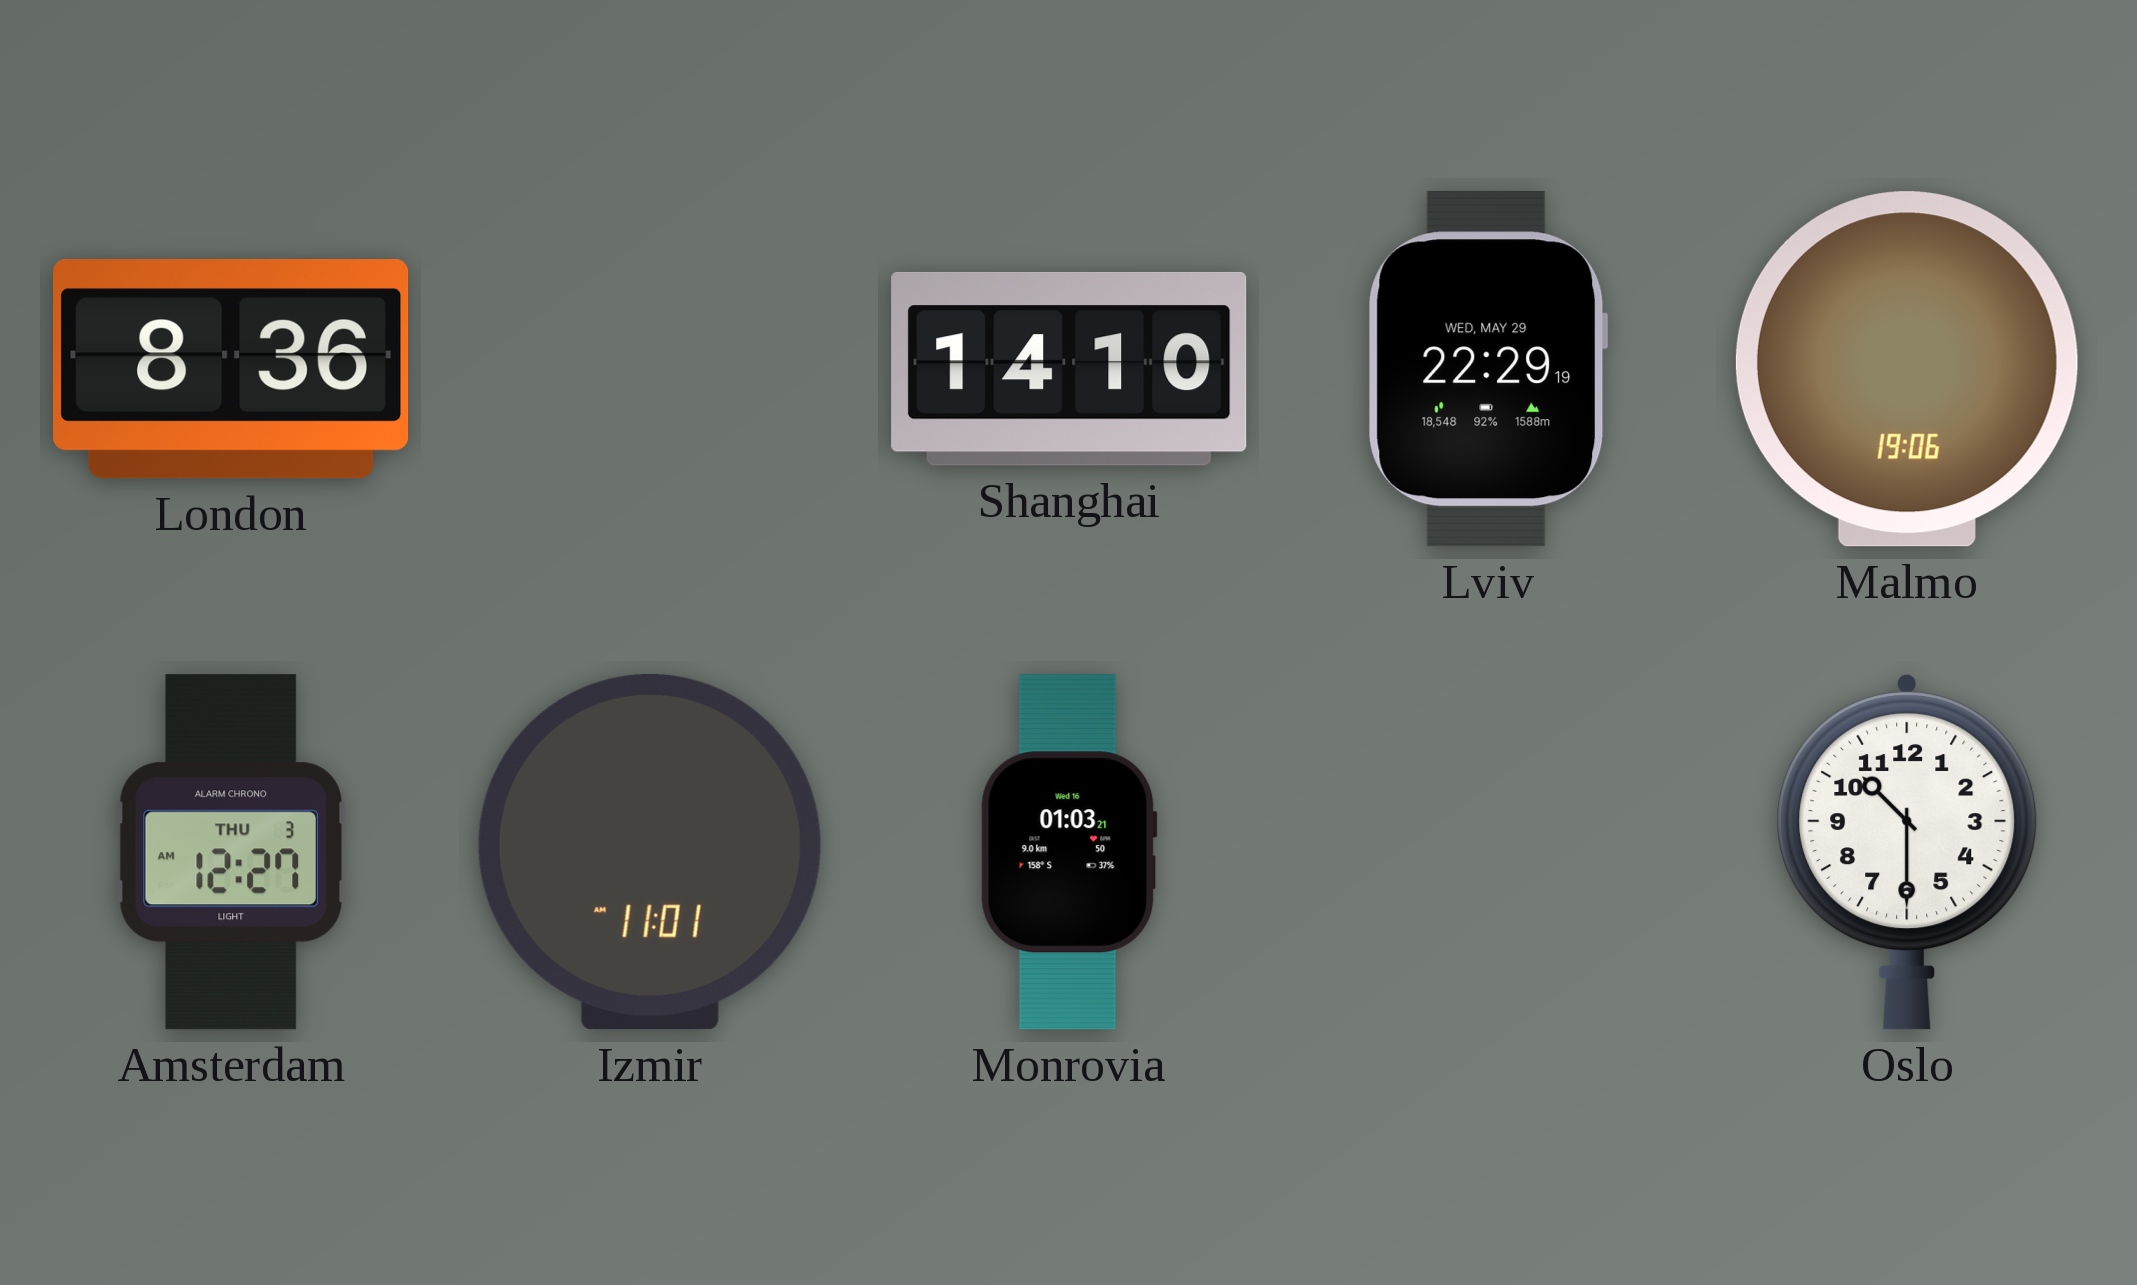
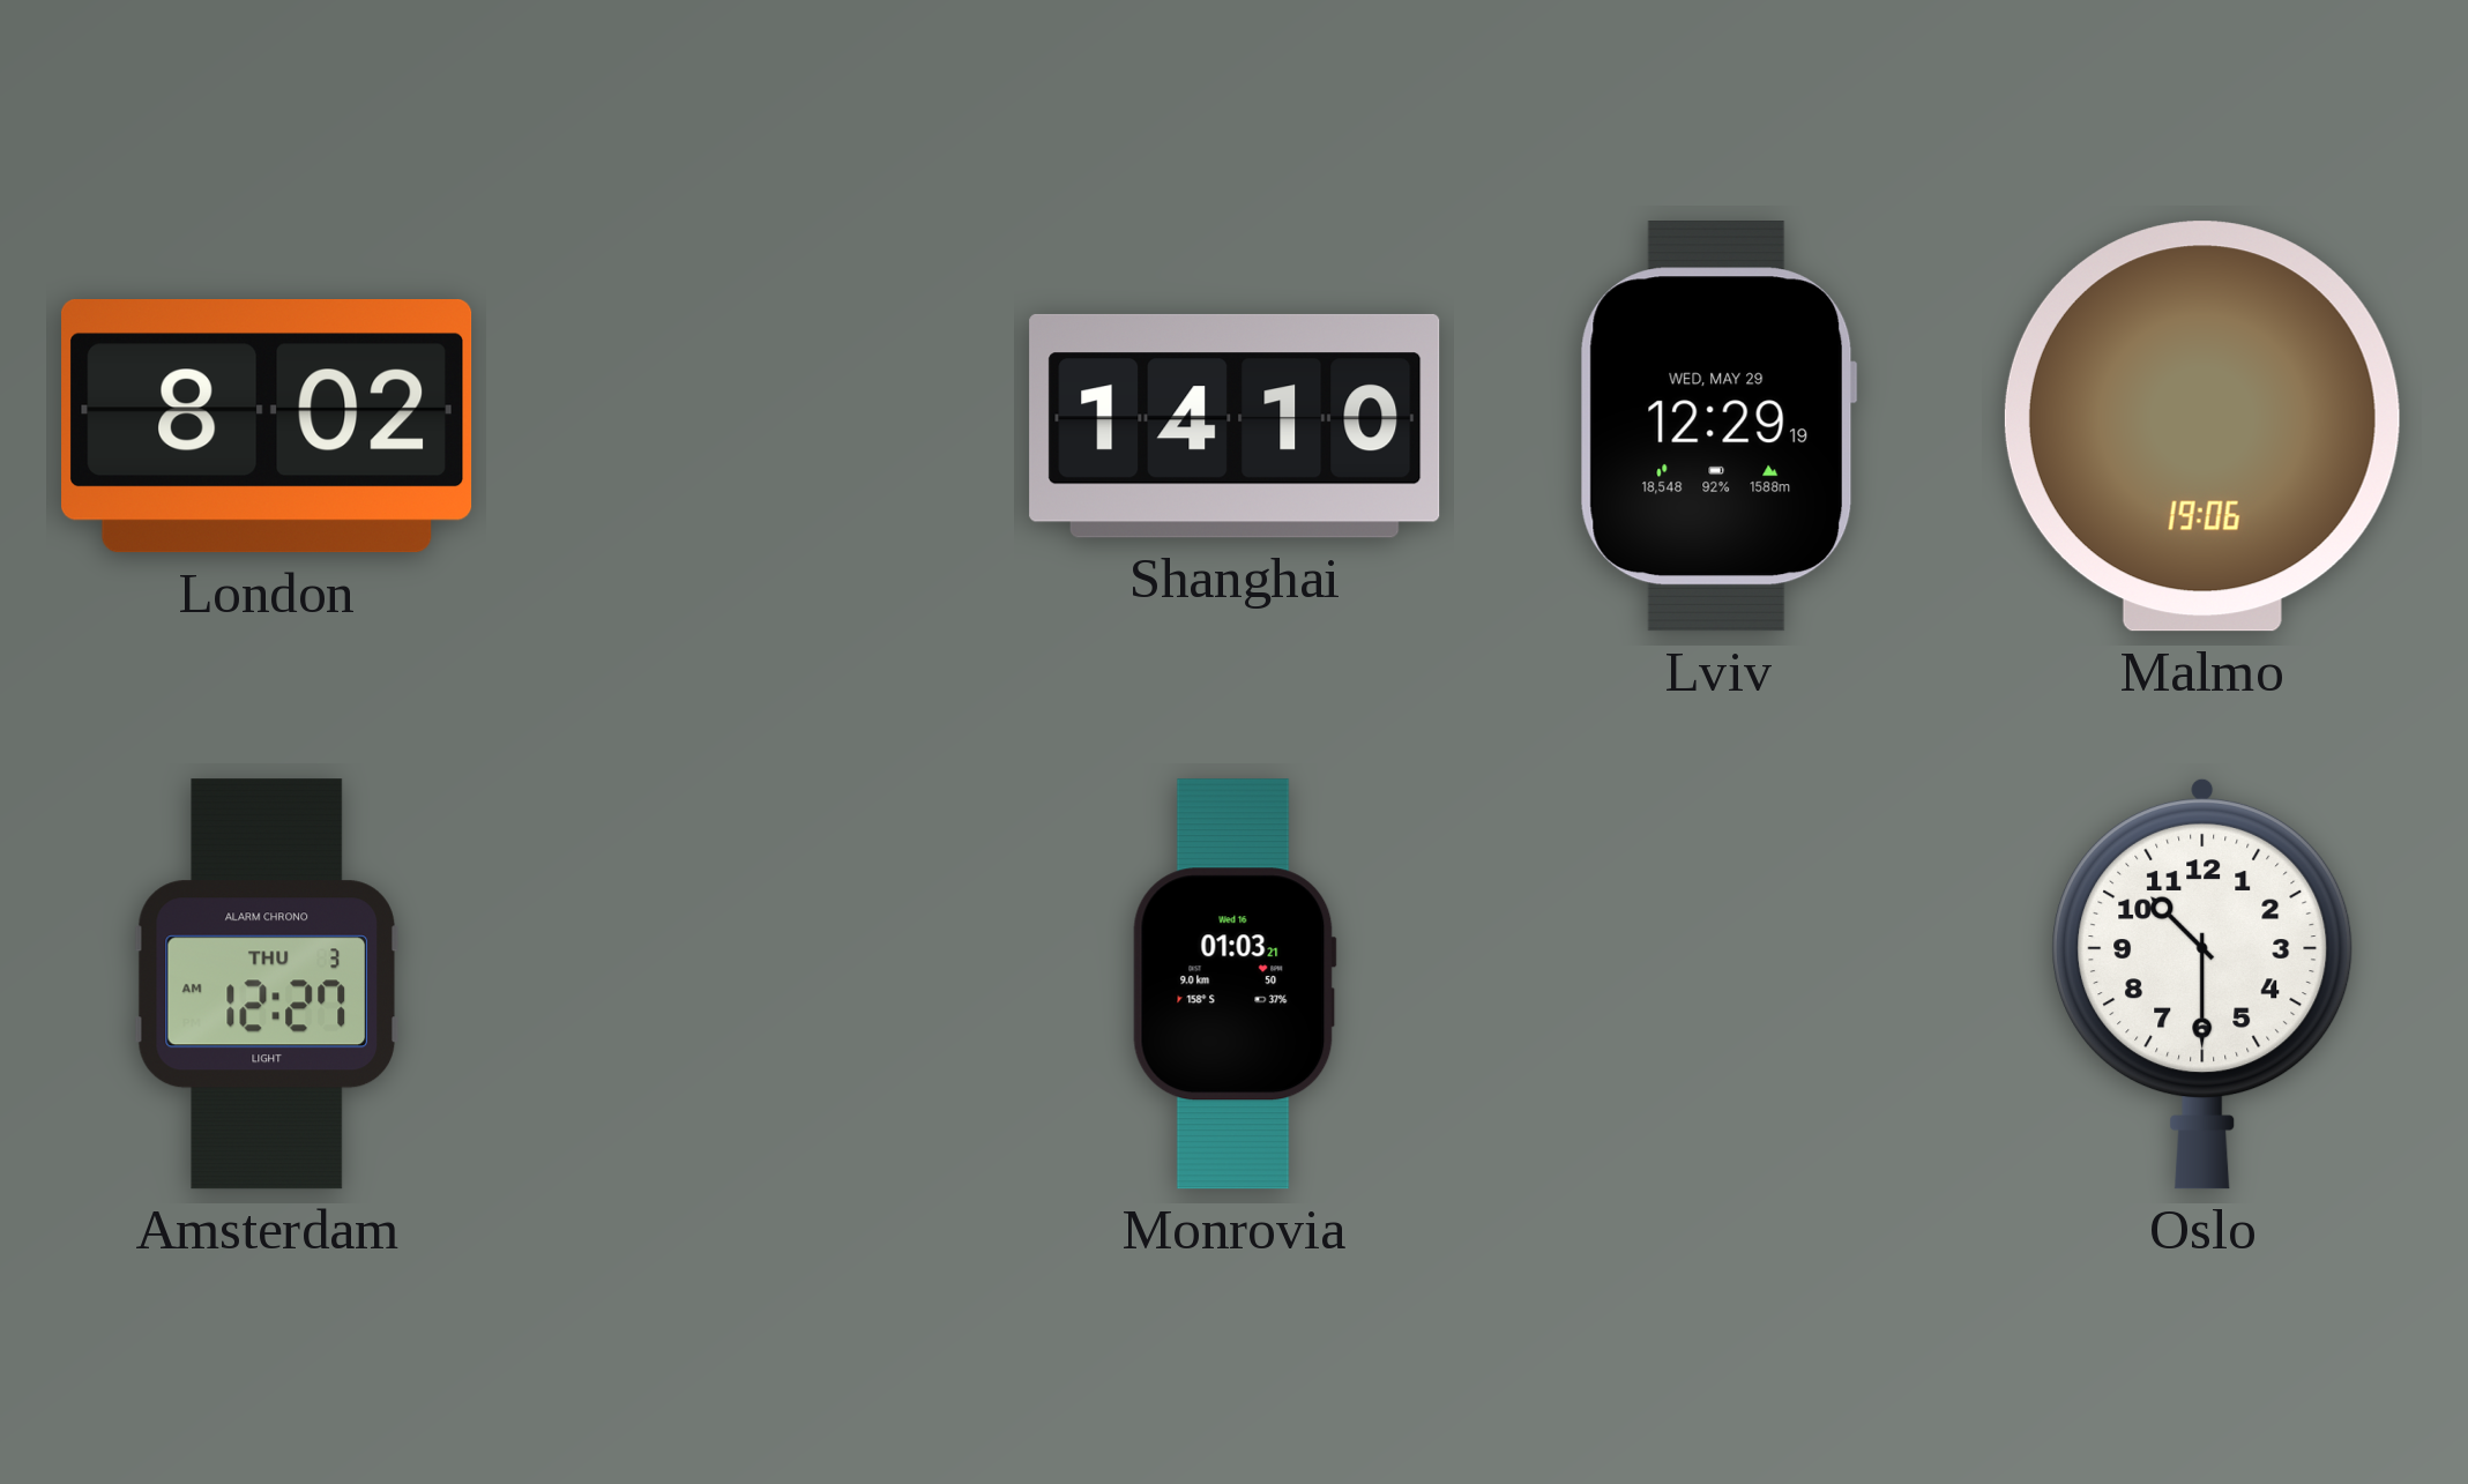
London: 8:36 -> 8:02 (267, 427)
Lviv: 22:29 -> 12:29 (1718, 426)
Izmir: 11:01 -> none (650, 853)
